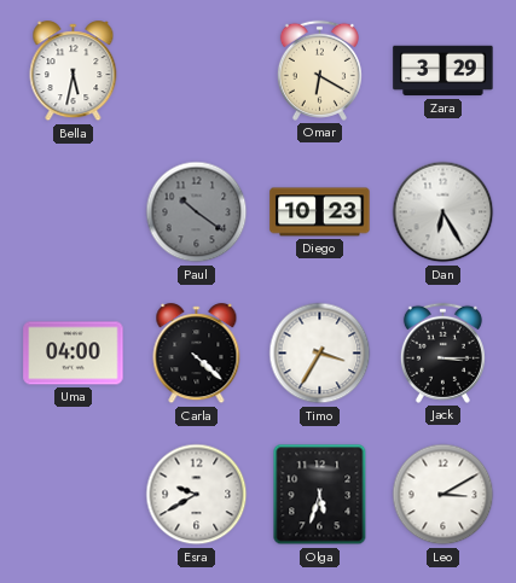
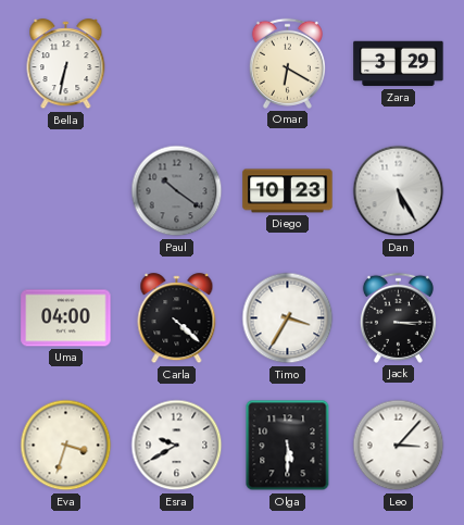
Bella: 5:32 -> 6:32 (66, 64)
Dan: 6:25 -> 5:25 (399, 191)
Eva: none -> 3:33 (66, 446)
Olga: 5:33 -> 5:30 (288, 446)
Leo: 3:10 -> 3:07 (399, 446)
